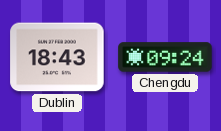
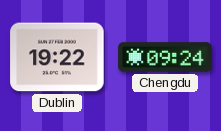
Dublin: 18:43 -> 19:22 (57, 57)
